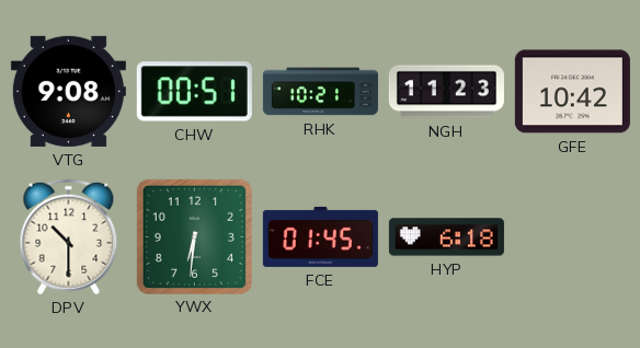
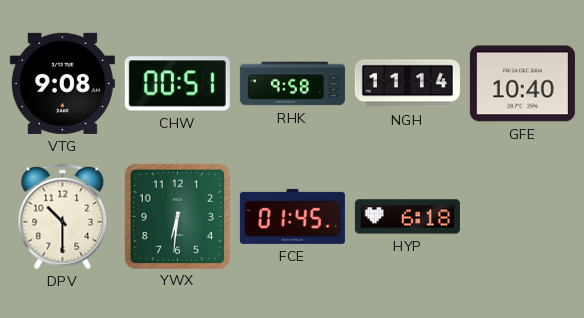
RHK: 10:21 -> 9:58 (292, 84)
NGH: 11:23 -> 11:14 (407, 84)
GFE: 10:42 -> 10:40 (522, 84)
